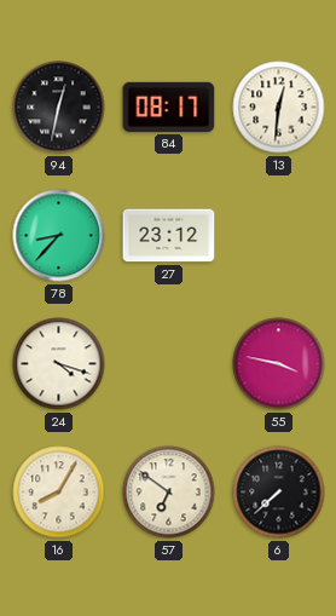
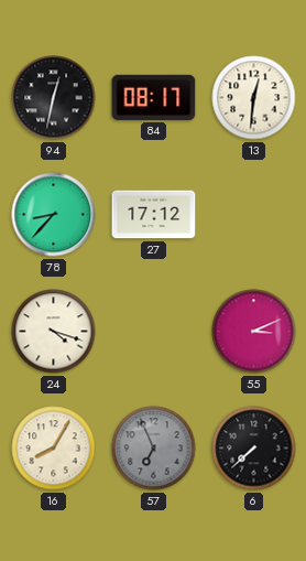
27: 23:12 -> 17:12 (154, 215)
55: 3:47 -> 3:11 (254, 332)
57: 6:51 -> 6:56 (154, 449)
57 dial: cream -> grey (154, 449)
